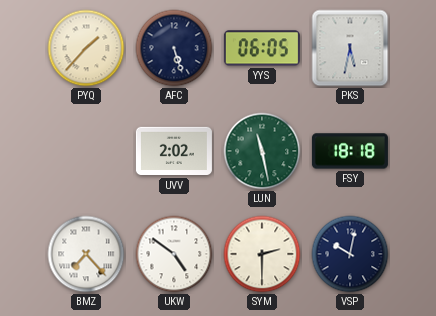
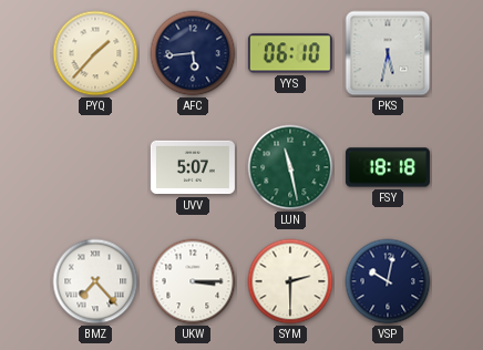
AFC: 5:27 -> 5:44 (193, 53)
YYS: 06:05 -> 06:10 (290, 53)
UVV: 2:02 -> 5:07 (193, 167)
UKW: 4:51 -> 3:15 (193, 281)
